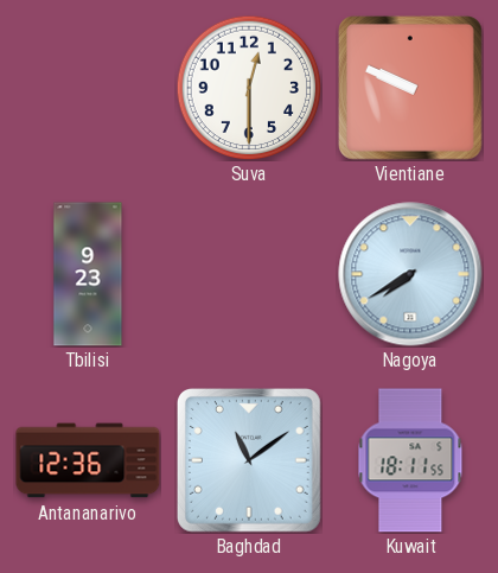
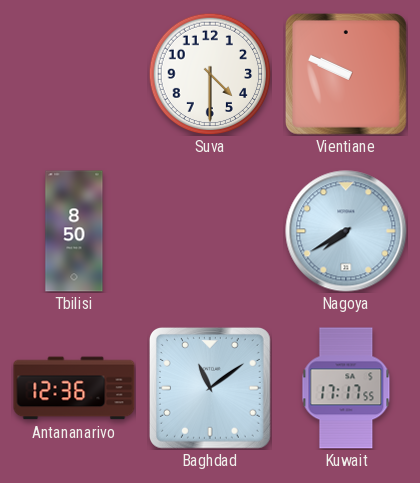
Suva: 12:30 -> 4:30 (210, 74)
Tbilisi: 9:23 -> 8:50 (74, 231)
Kuwait: 18:11 -> 17:17 (346, 388)
